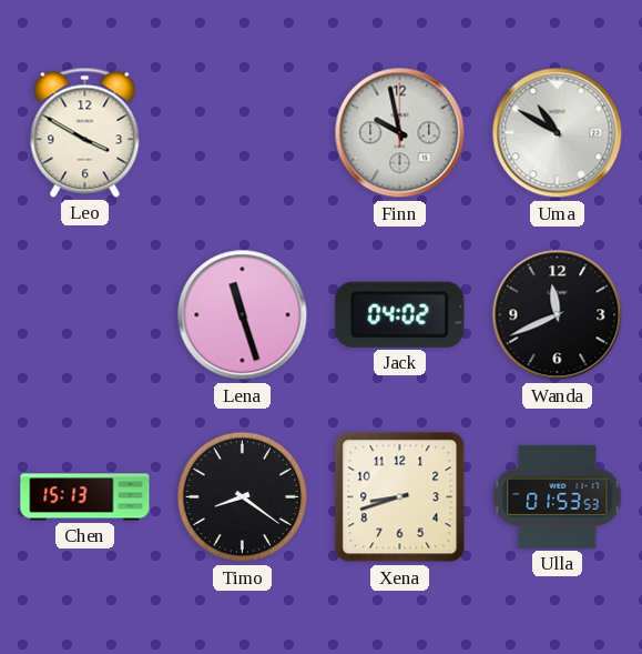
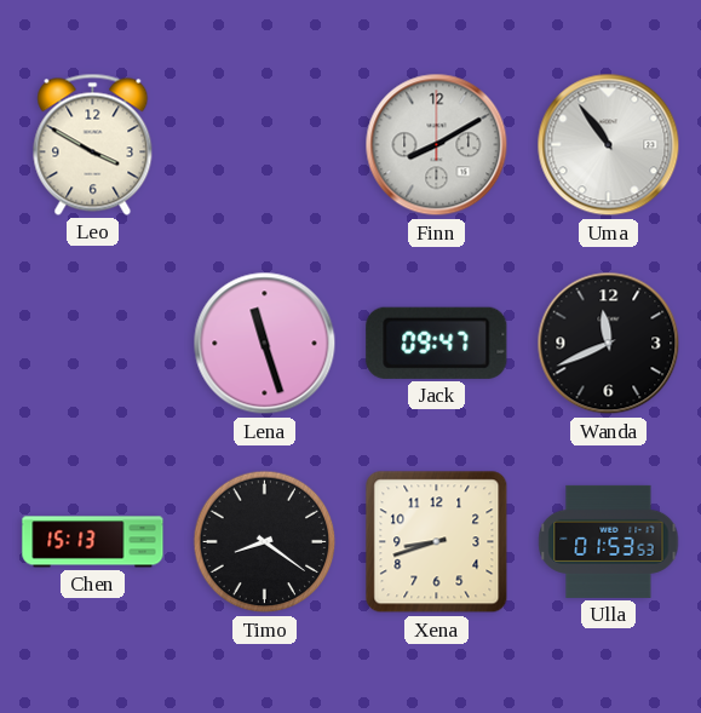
Finn: 9:58 -> 8:10 (437, 145)
Uma: 10:50 -> 10:54 (609, 145)
Jack: 04:02 -> 09:47 (437, 343)
